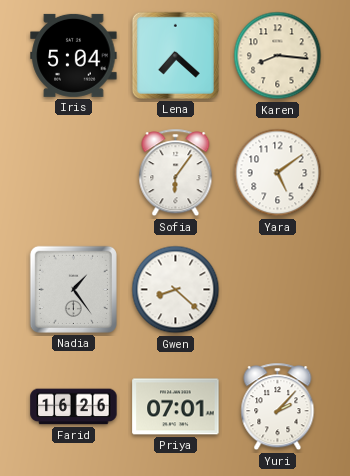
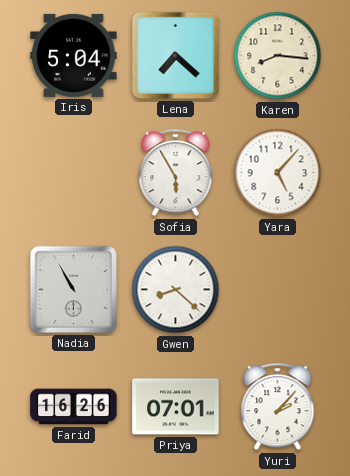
Sofia: 6:06 -> 5:55 (176, 173)
Yara: 5:09 -> 5:07 (278, 173)
Nadia: 1:24 -> 10:55 (73, 289)
